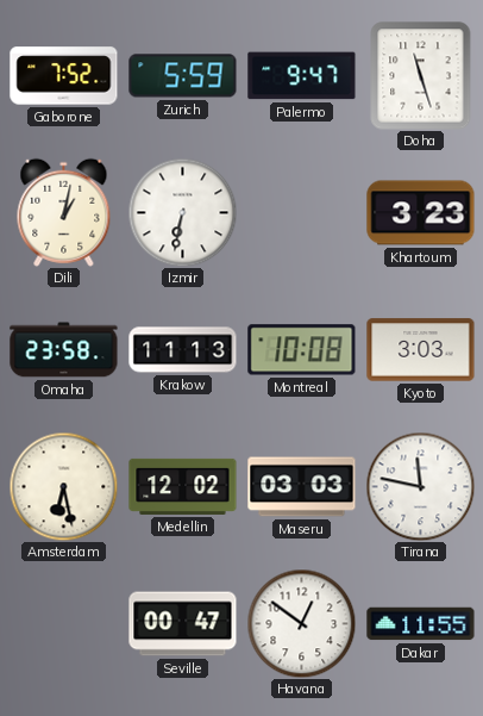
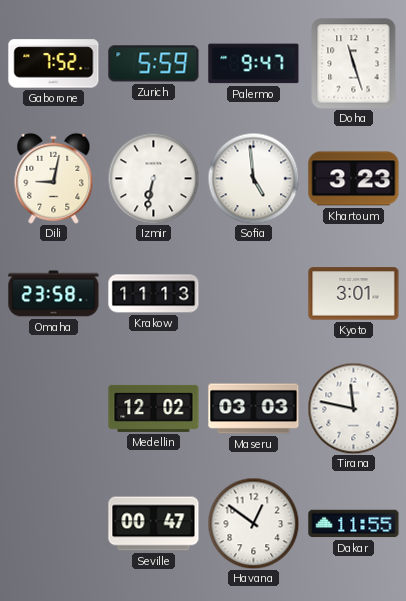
Dili: 1:02 -> 9:02 (54, 178)
Sofia: none -> 4:59 (253, 178)
Montreal: 10:08 -> none (302, 350)
Kyoto: 3:03 -> 3:01 (354, 294)
Amsterdam: 6:28 -> none (63, 486)
